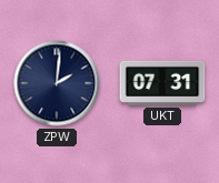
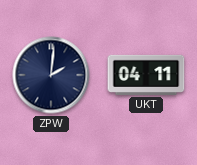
UKT: 07:31 -> 04:11 (146, 75)
